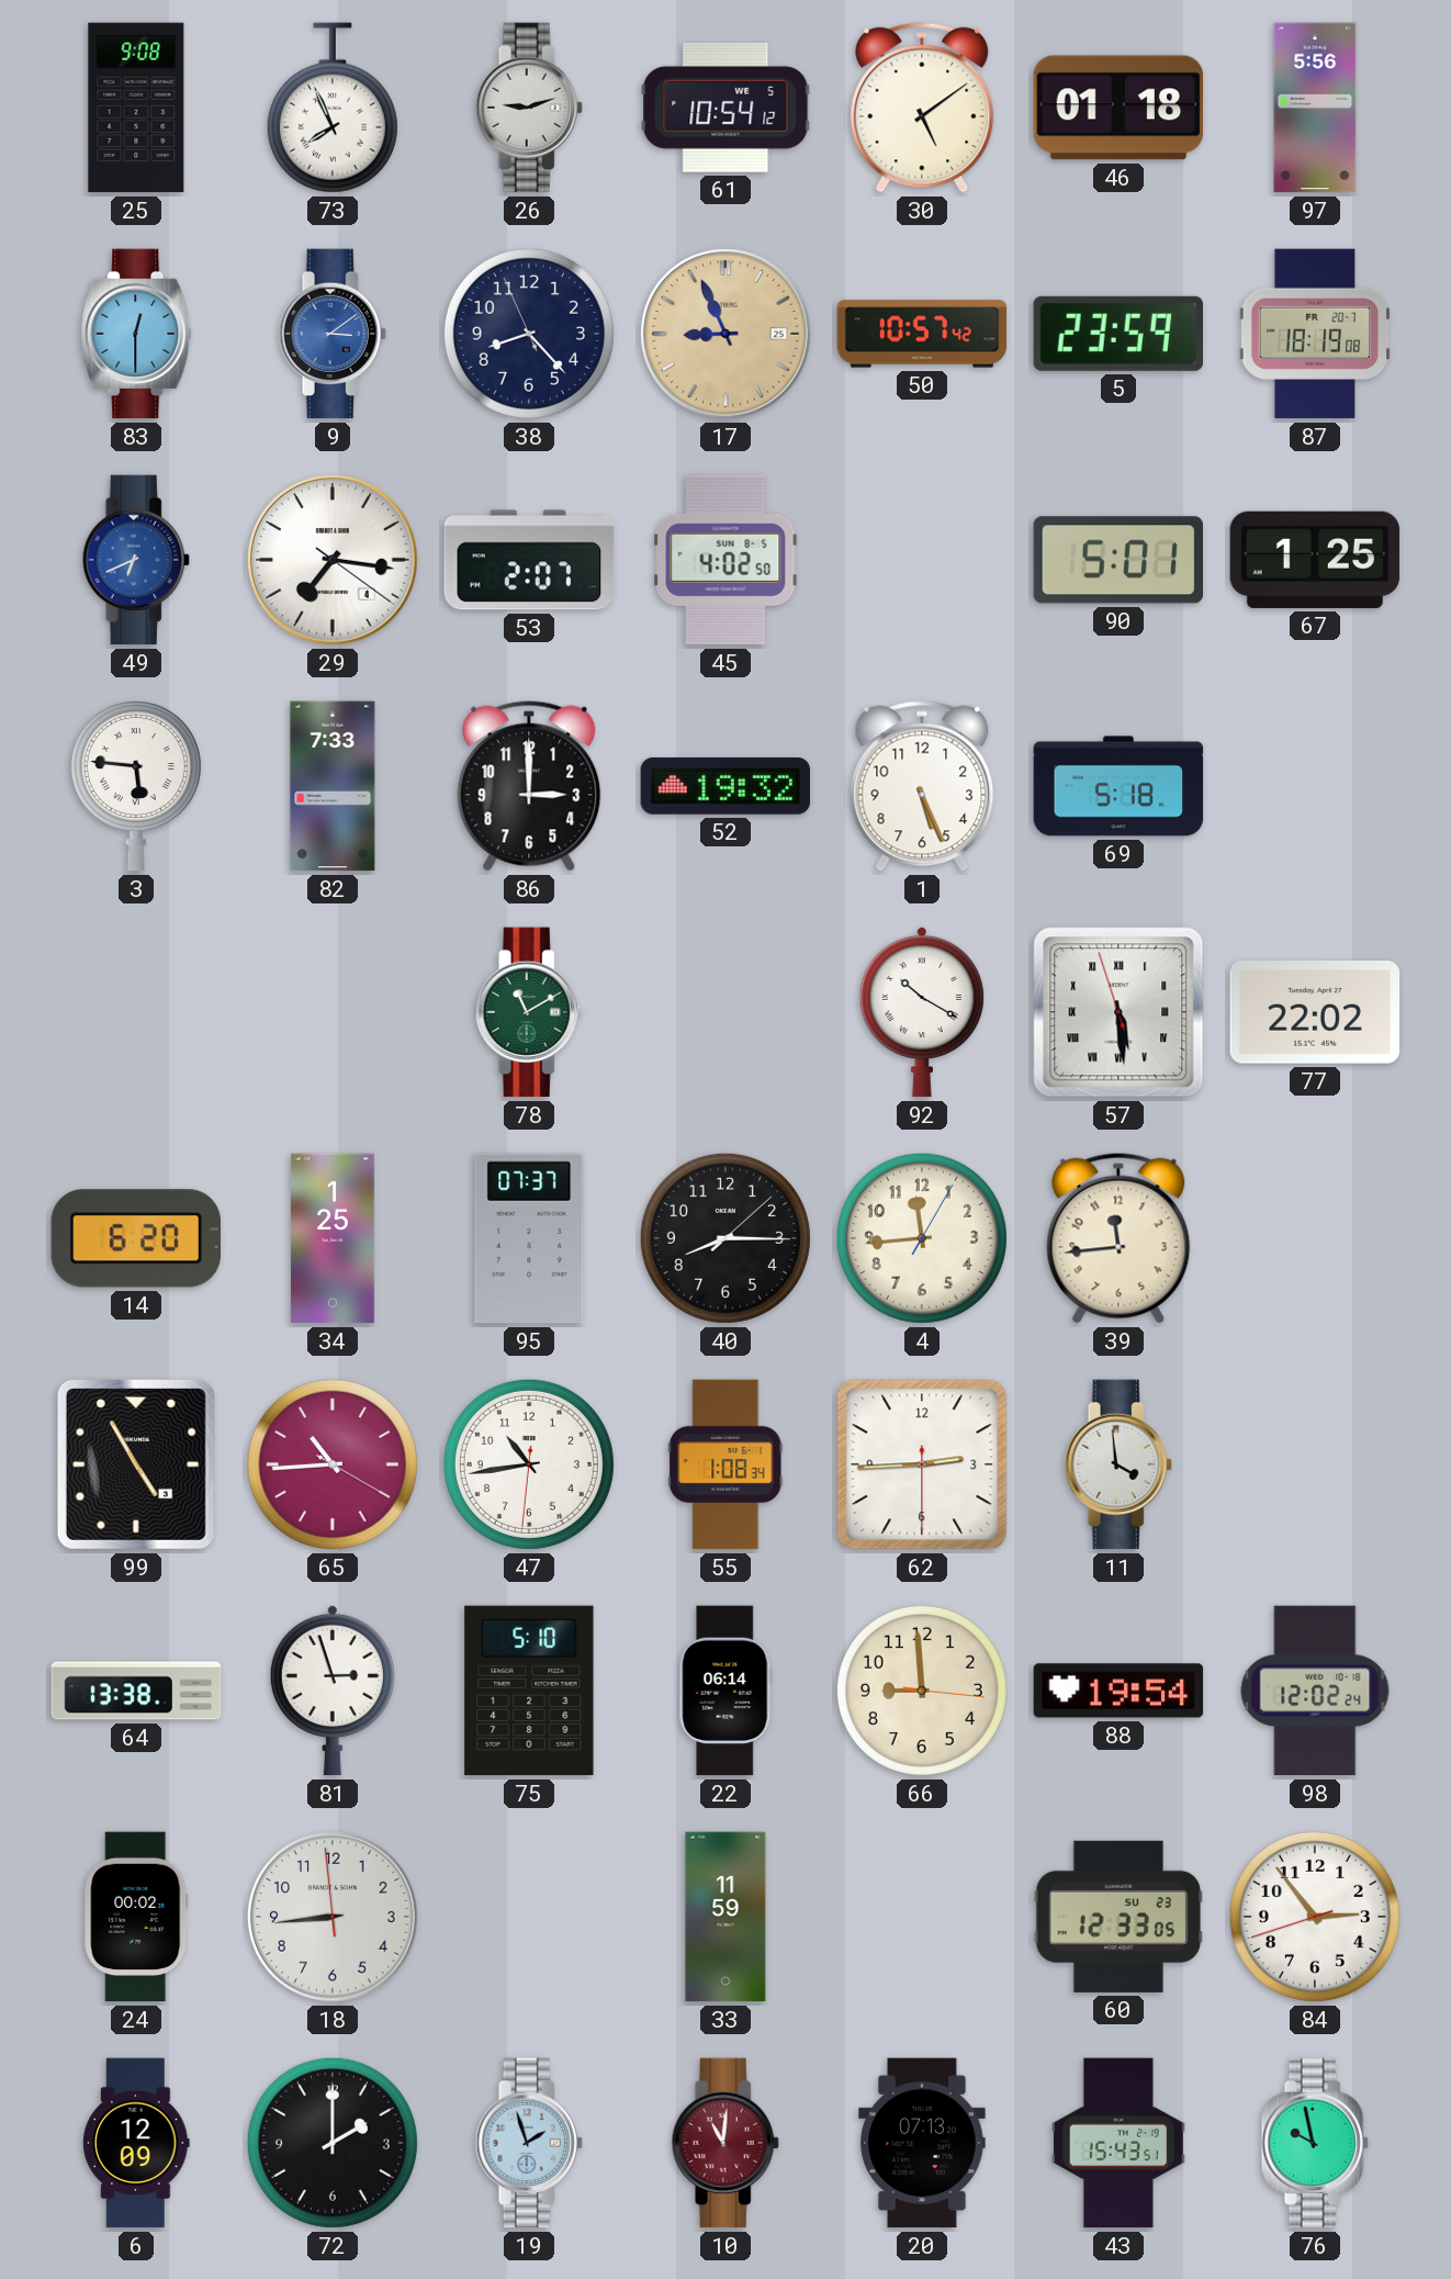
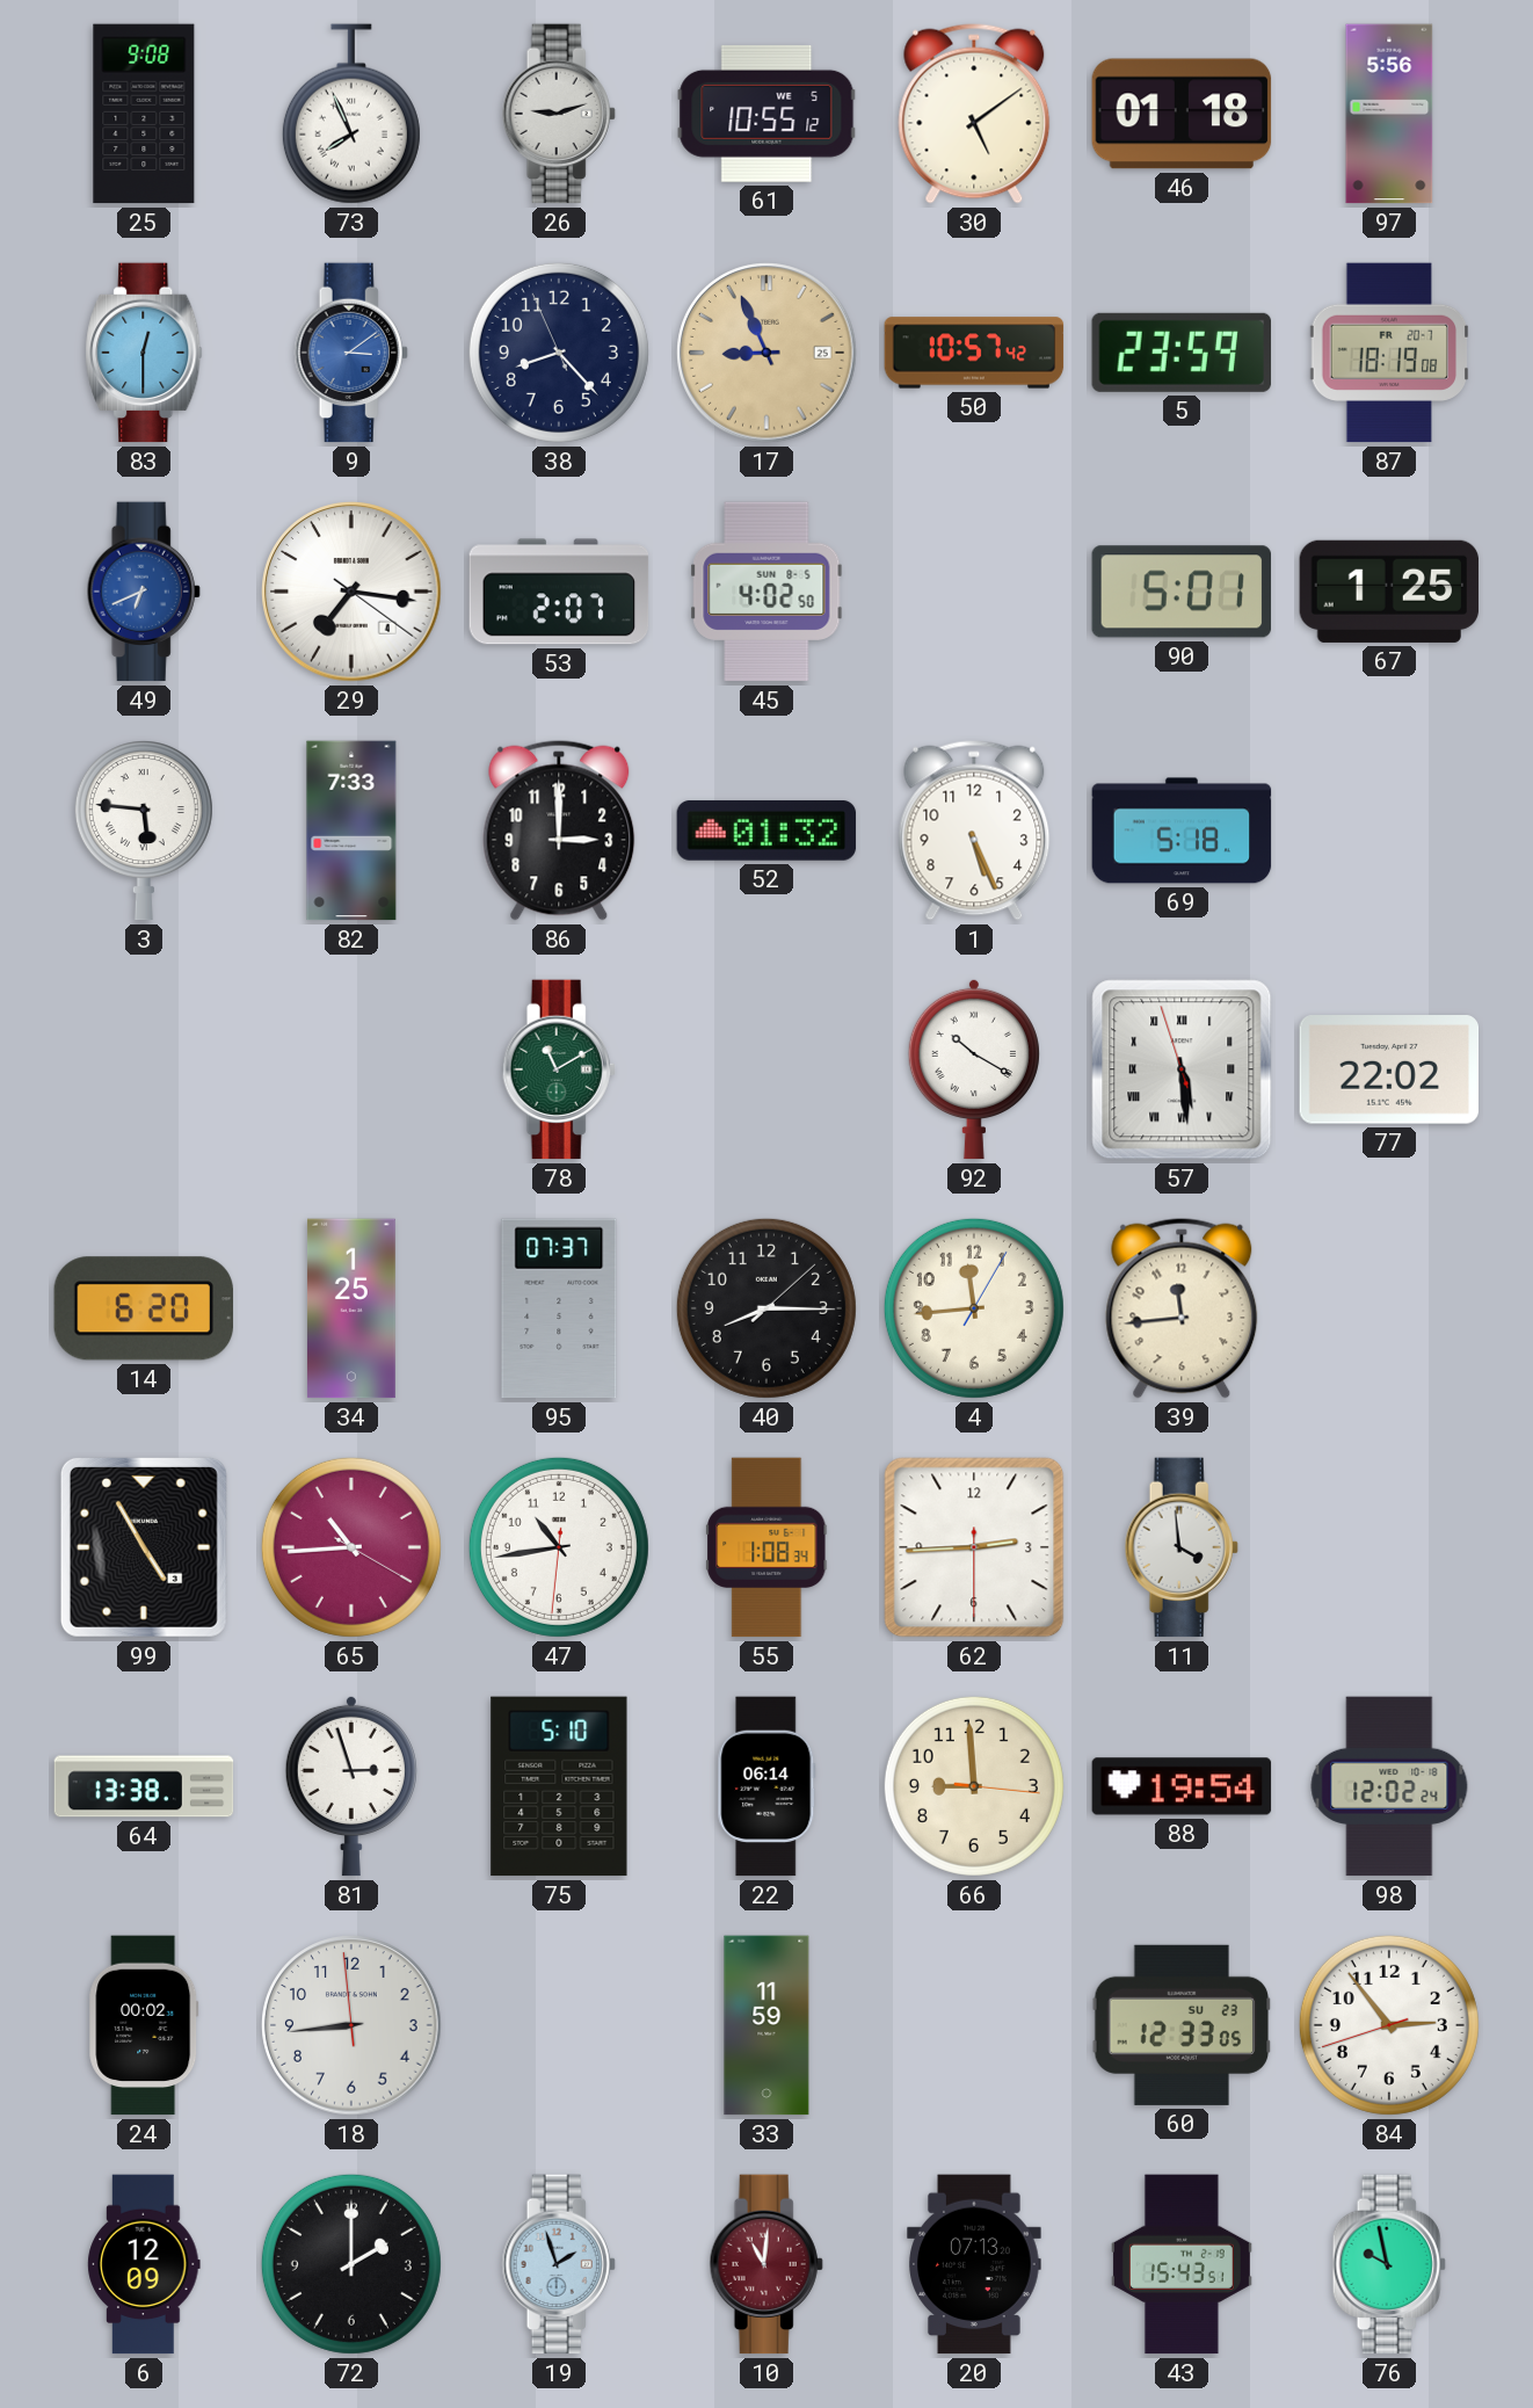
61: 10:54 -> 10:55 (766, 114)
52: 19:32 -> 01:32 (766, 831)
